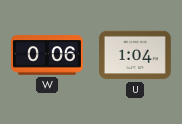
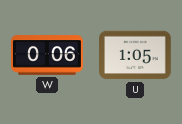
U: 1:04 -> 1:05 (136, 55)
